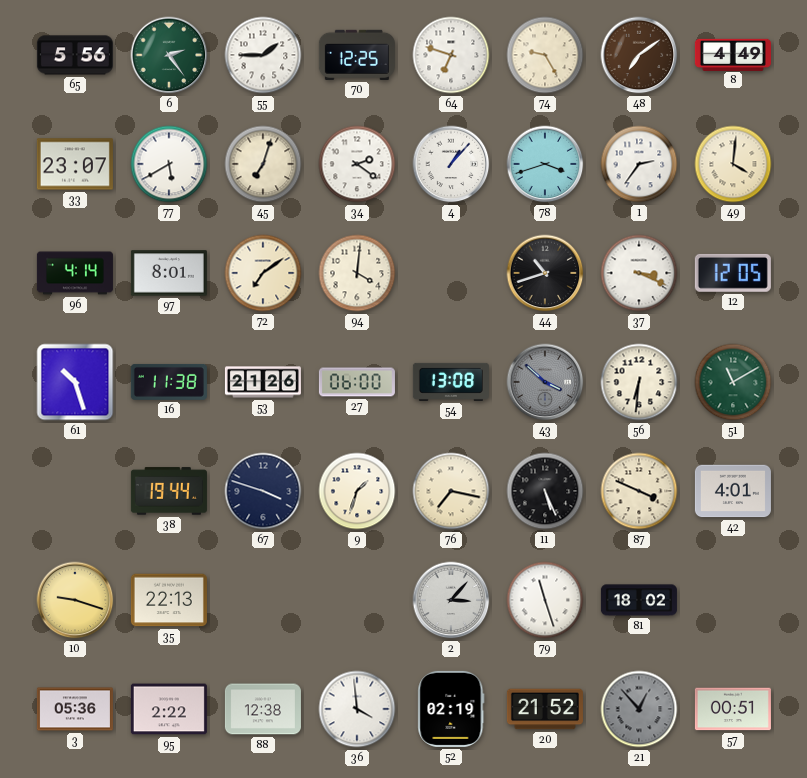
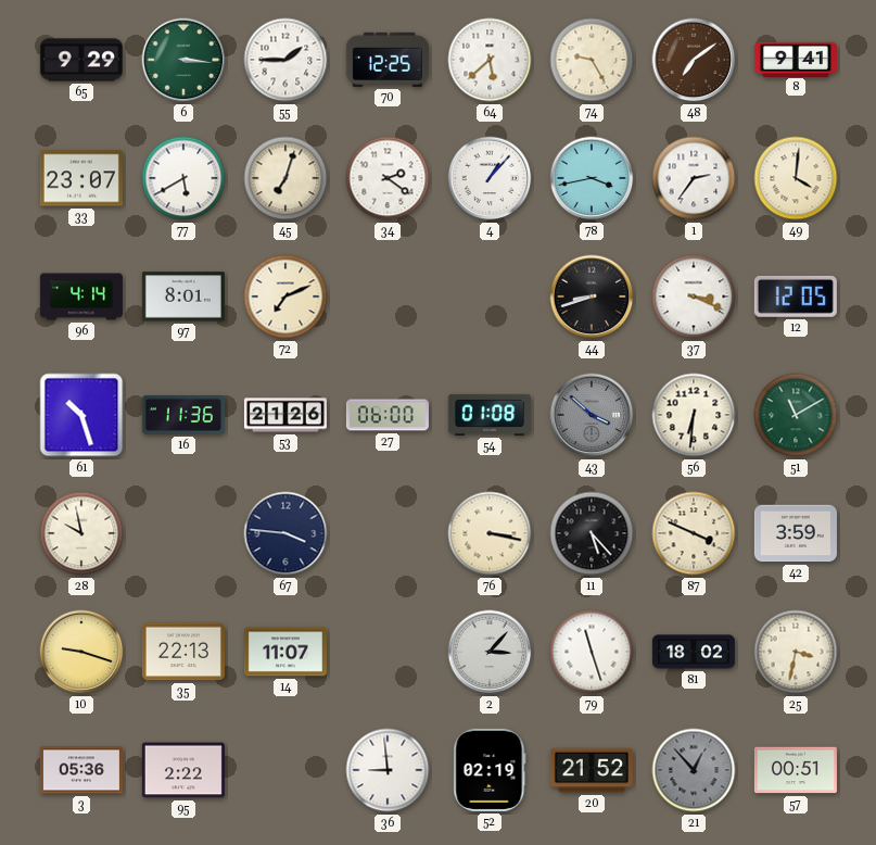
65: 5:56 -> 9:29 (81, 60)
6: 2:24 -> 3:16 (183, 60)
64: 6:48 -> 5:38 (490, 60)
8: 4:49 -> 9:41 (796, 59)
78: 3:42 -> 3:43 (592, 178)
72: 7:09 -> 7:11 (285, 297)
94: 4:01 -> none (357, 273)
44: 10:42 -> 8:42 (592, 297)
16: 11:38 -> 11:36 (183, 415)
54: 13:08 -> 01:08 (490, 415)
28: none -> 9:58 (81, 533)
38: 19:44 -> none (169, 491)
67: 3:48 -> 3:46 (285, 533)
9: 1:33 -> none (357, 491)
76: 7:17 -> 3:17 (490, 533)
11: 5:26 -> 5:23 (592, 533)
42: 4:01 -> 3:59 (796, 533)
14: none -> 11:07 (285, 652)
25: none -> 3:32 (796, 652)
88: 12:38 -> none (263, 709)
36: 3:59 -> 8:59 (388, 770)
